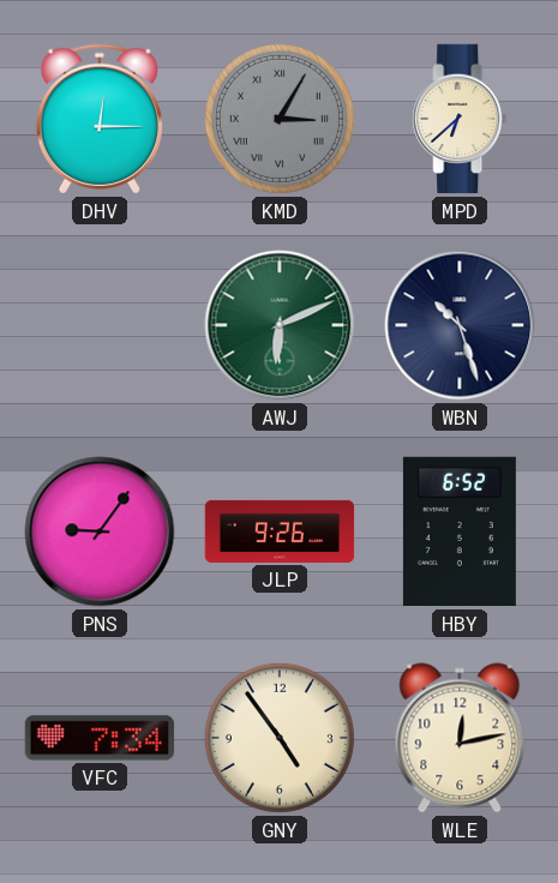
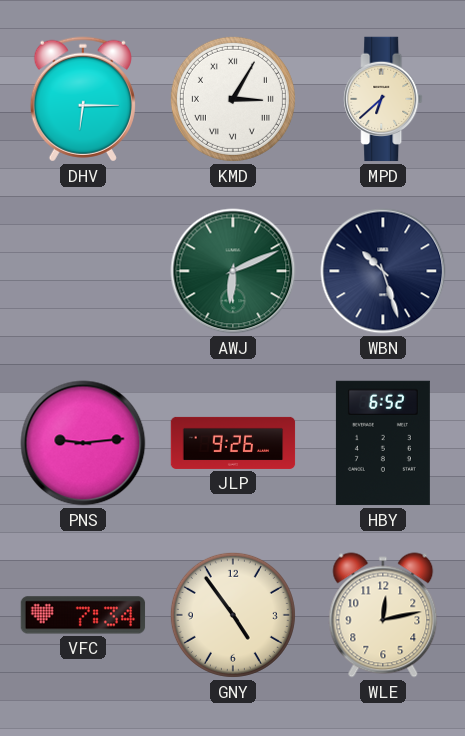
DHV: 12:15 -> 6:15 (83, 99)
KMD dial: grey -> white (233, 99)
PNS: 9:06 -> 9:14 (83, 443)
